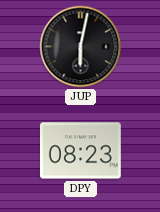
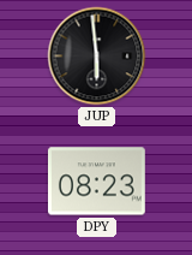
JUP: 6:02 -> 5:59 (97, 57)
